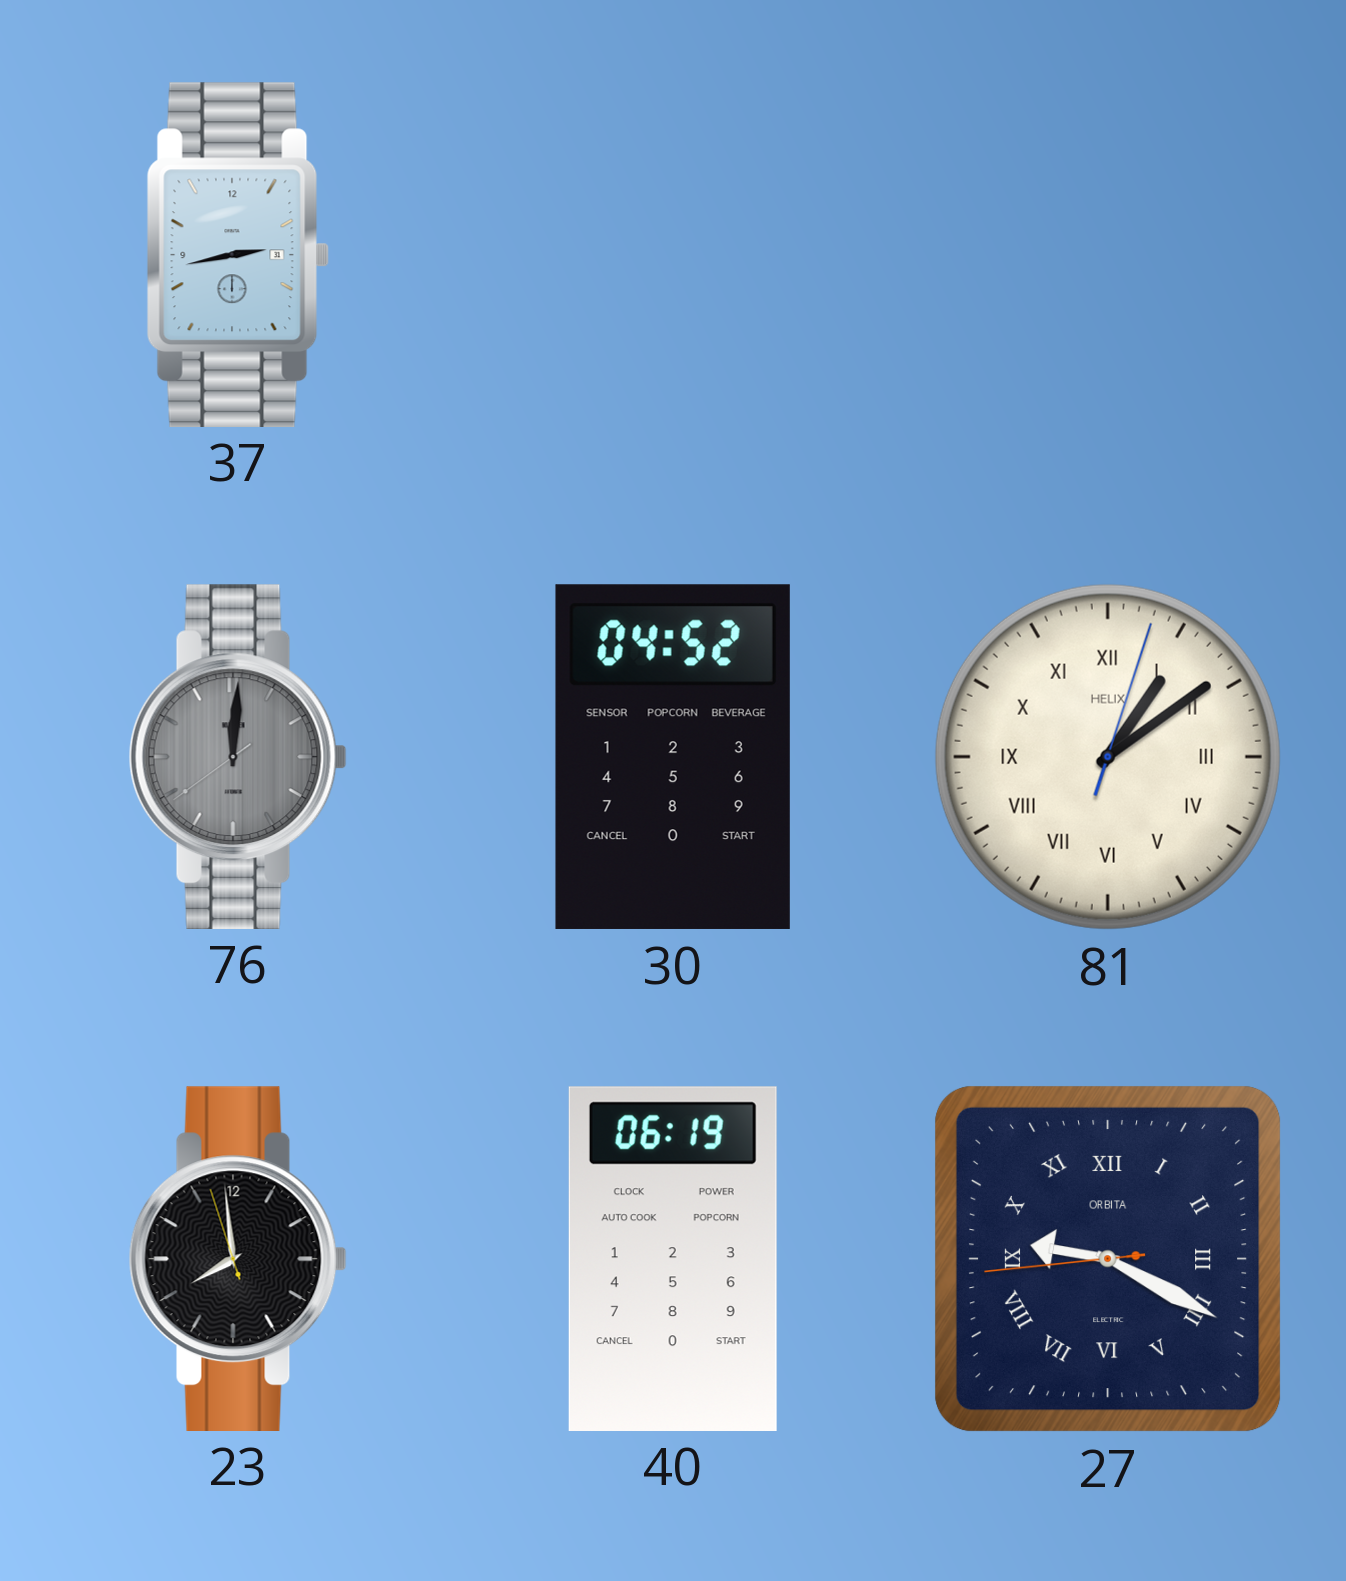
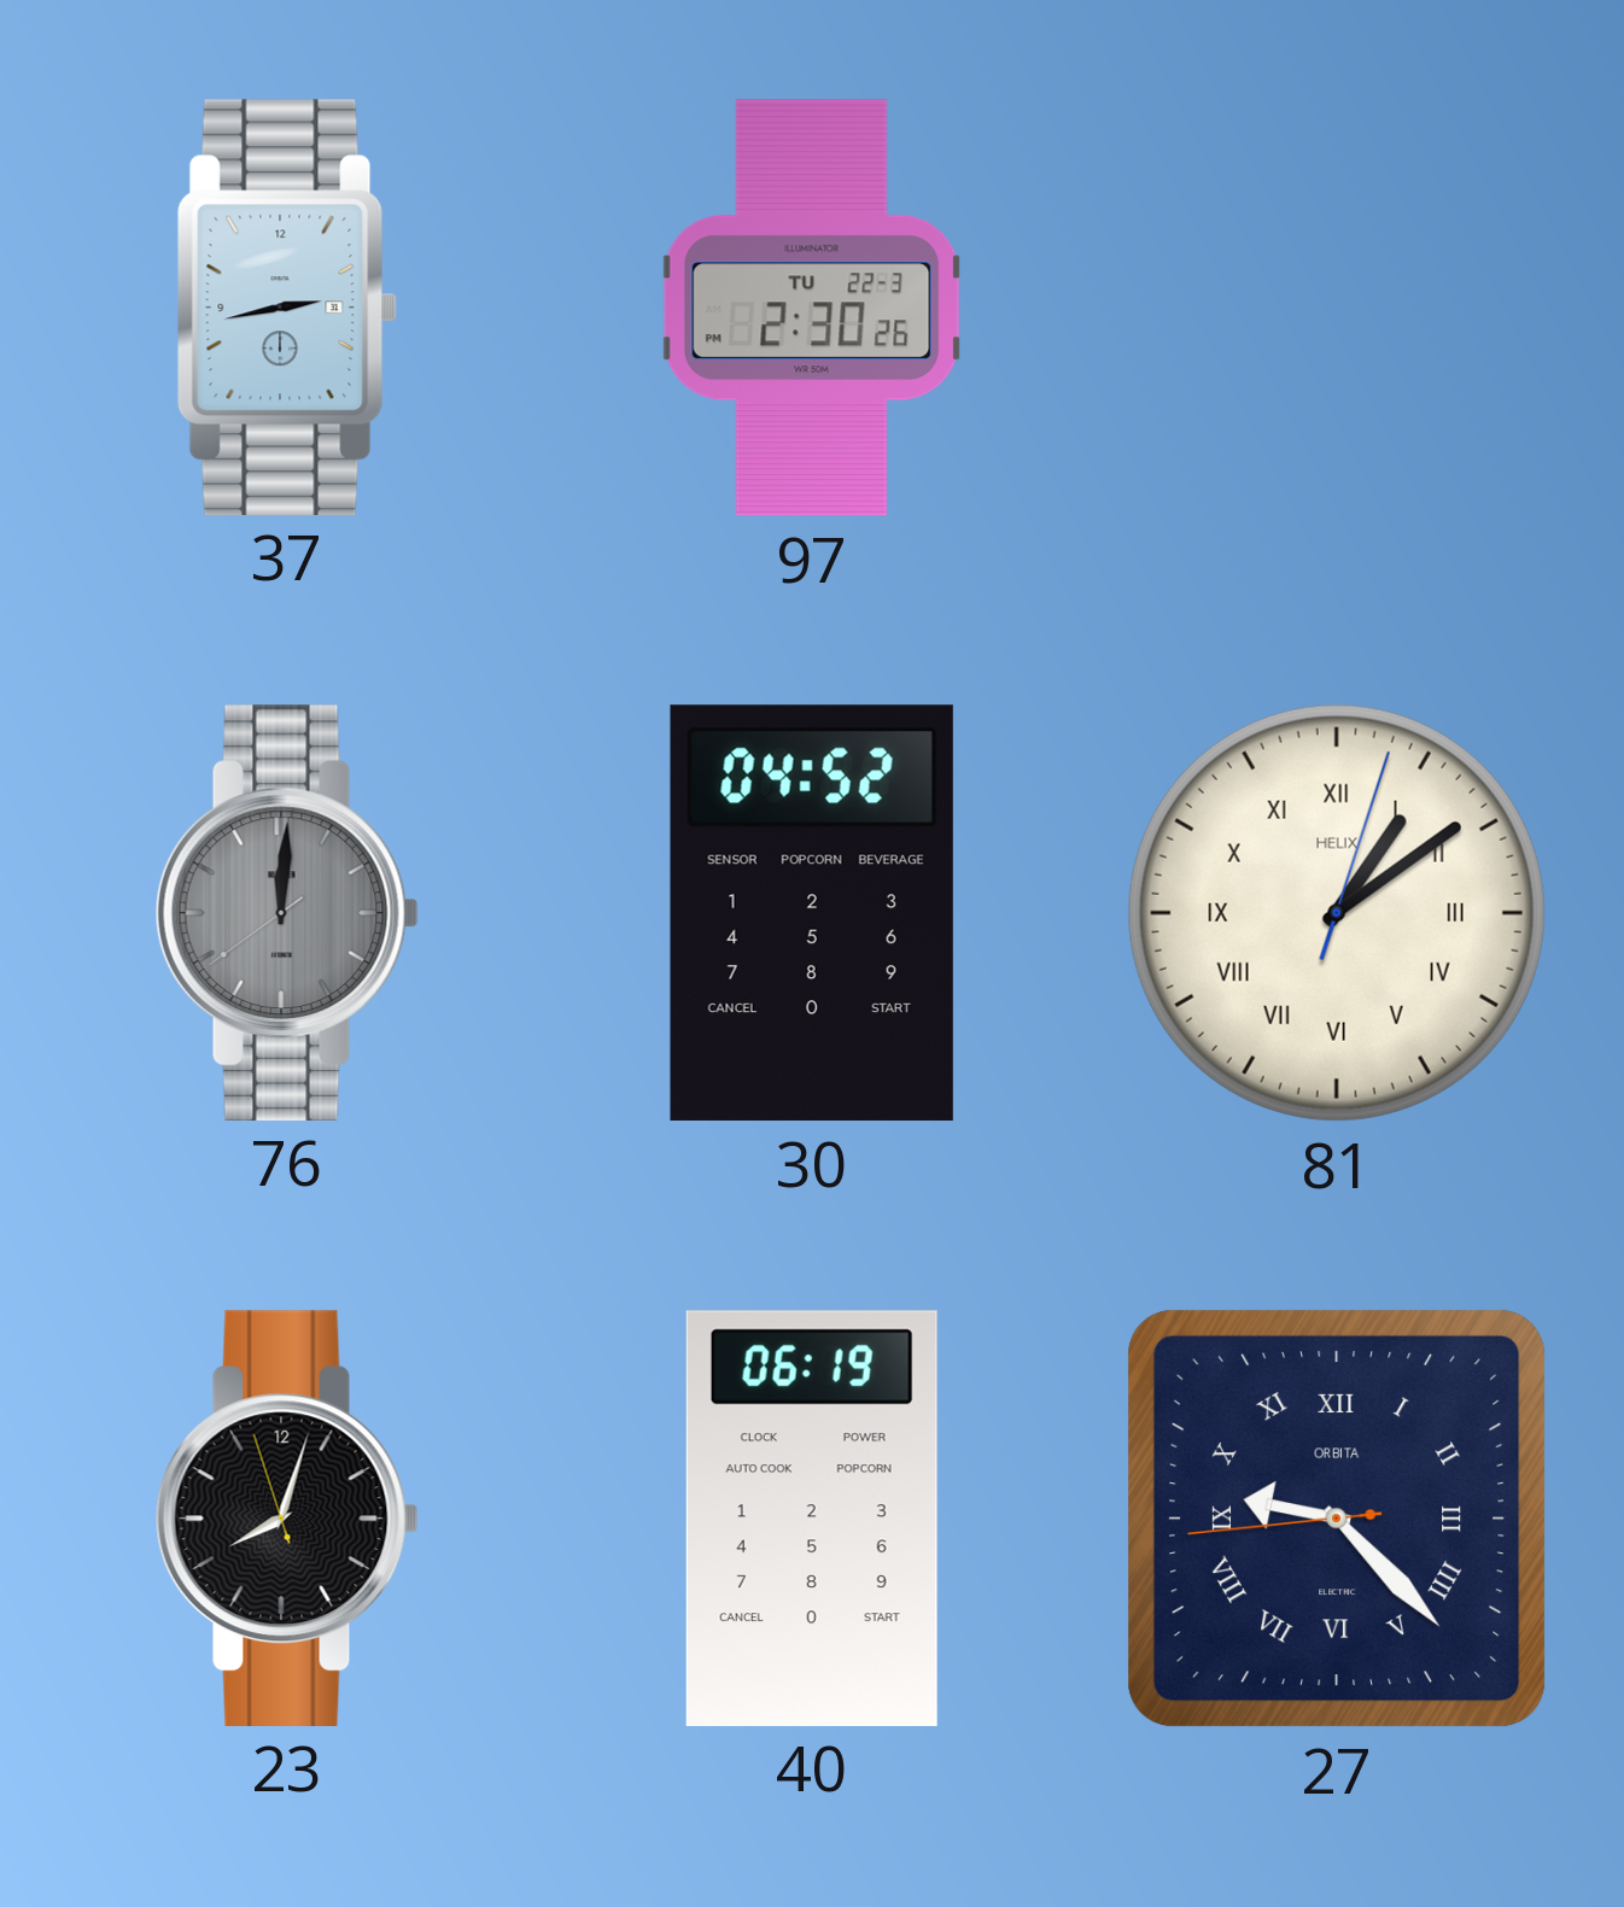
97: none -> 2:30 (812, 308)
23: 7:58 -> 8:02 (287, 1517)
27: 9:19 -> 9:22 (1337, 1519)
